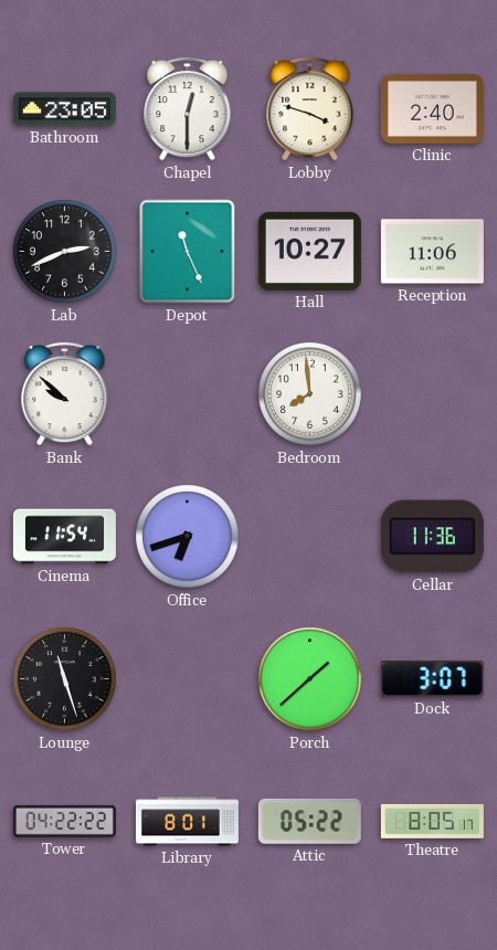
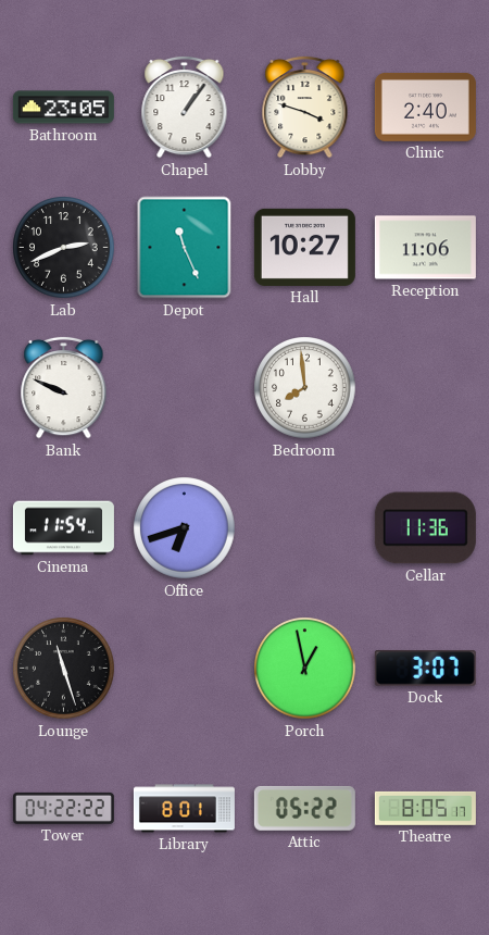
Chapel: 12:30 -> 1:06 (185, 107)
Bank: 9:52 -> 9:49 (64, 387)
Porch: 1:38 -> 12:58 (305, 669)
